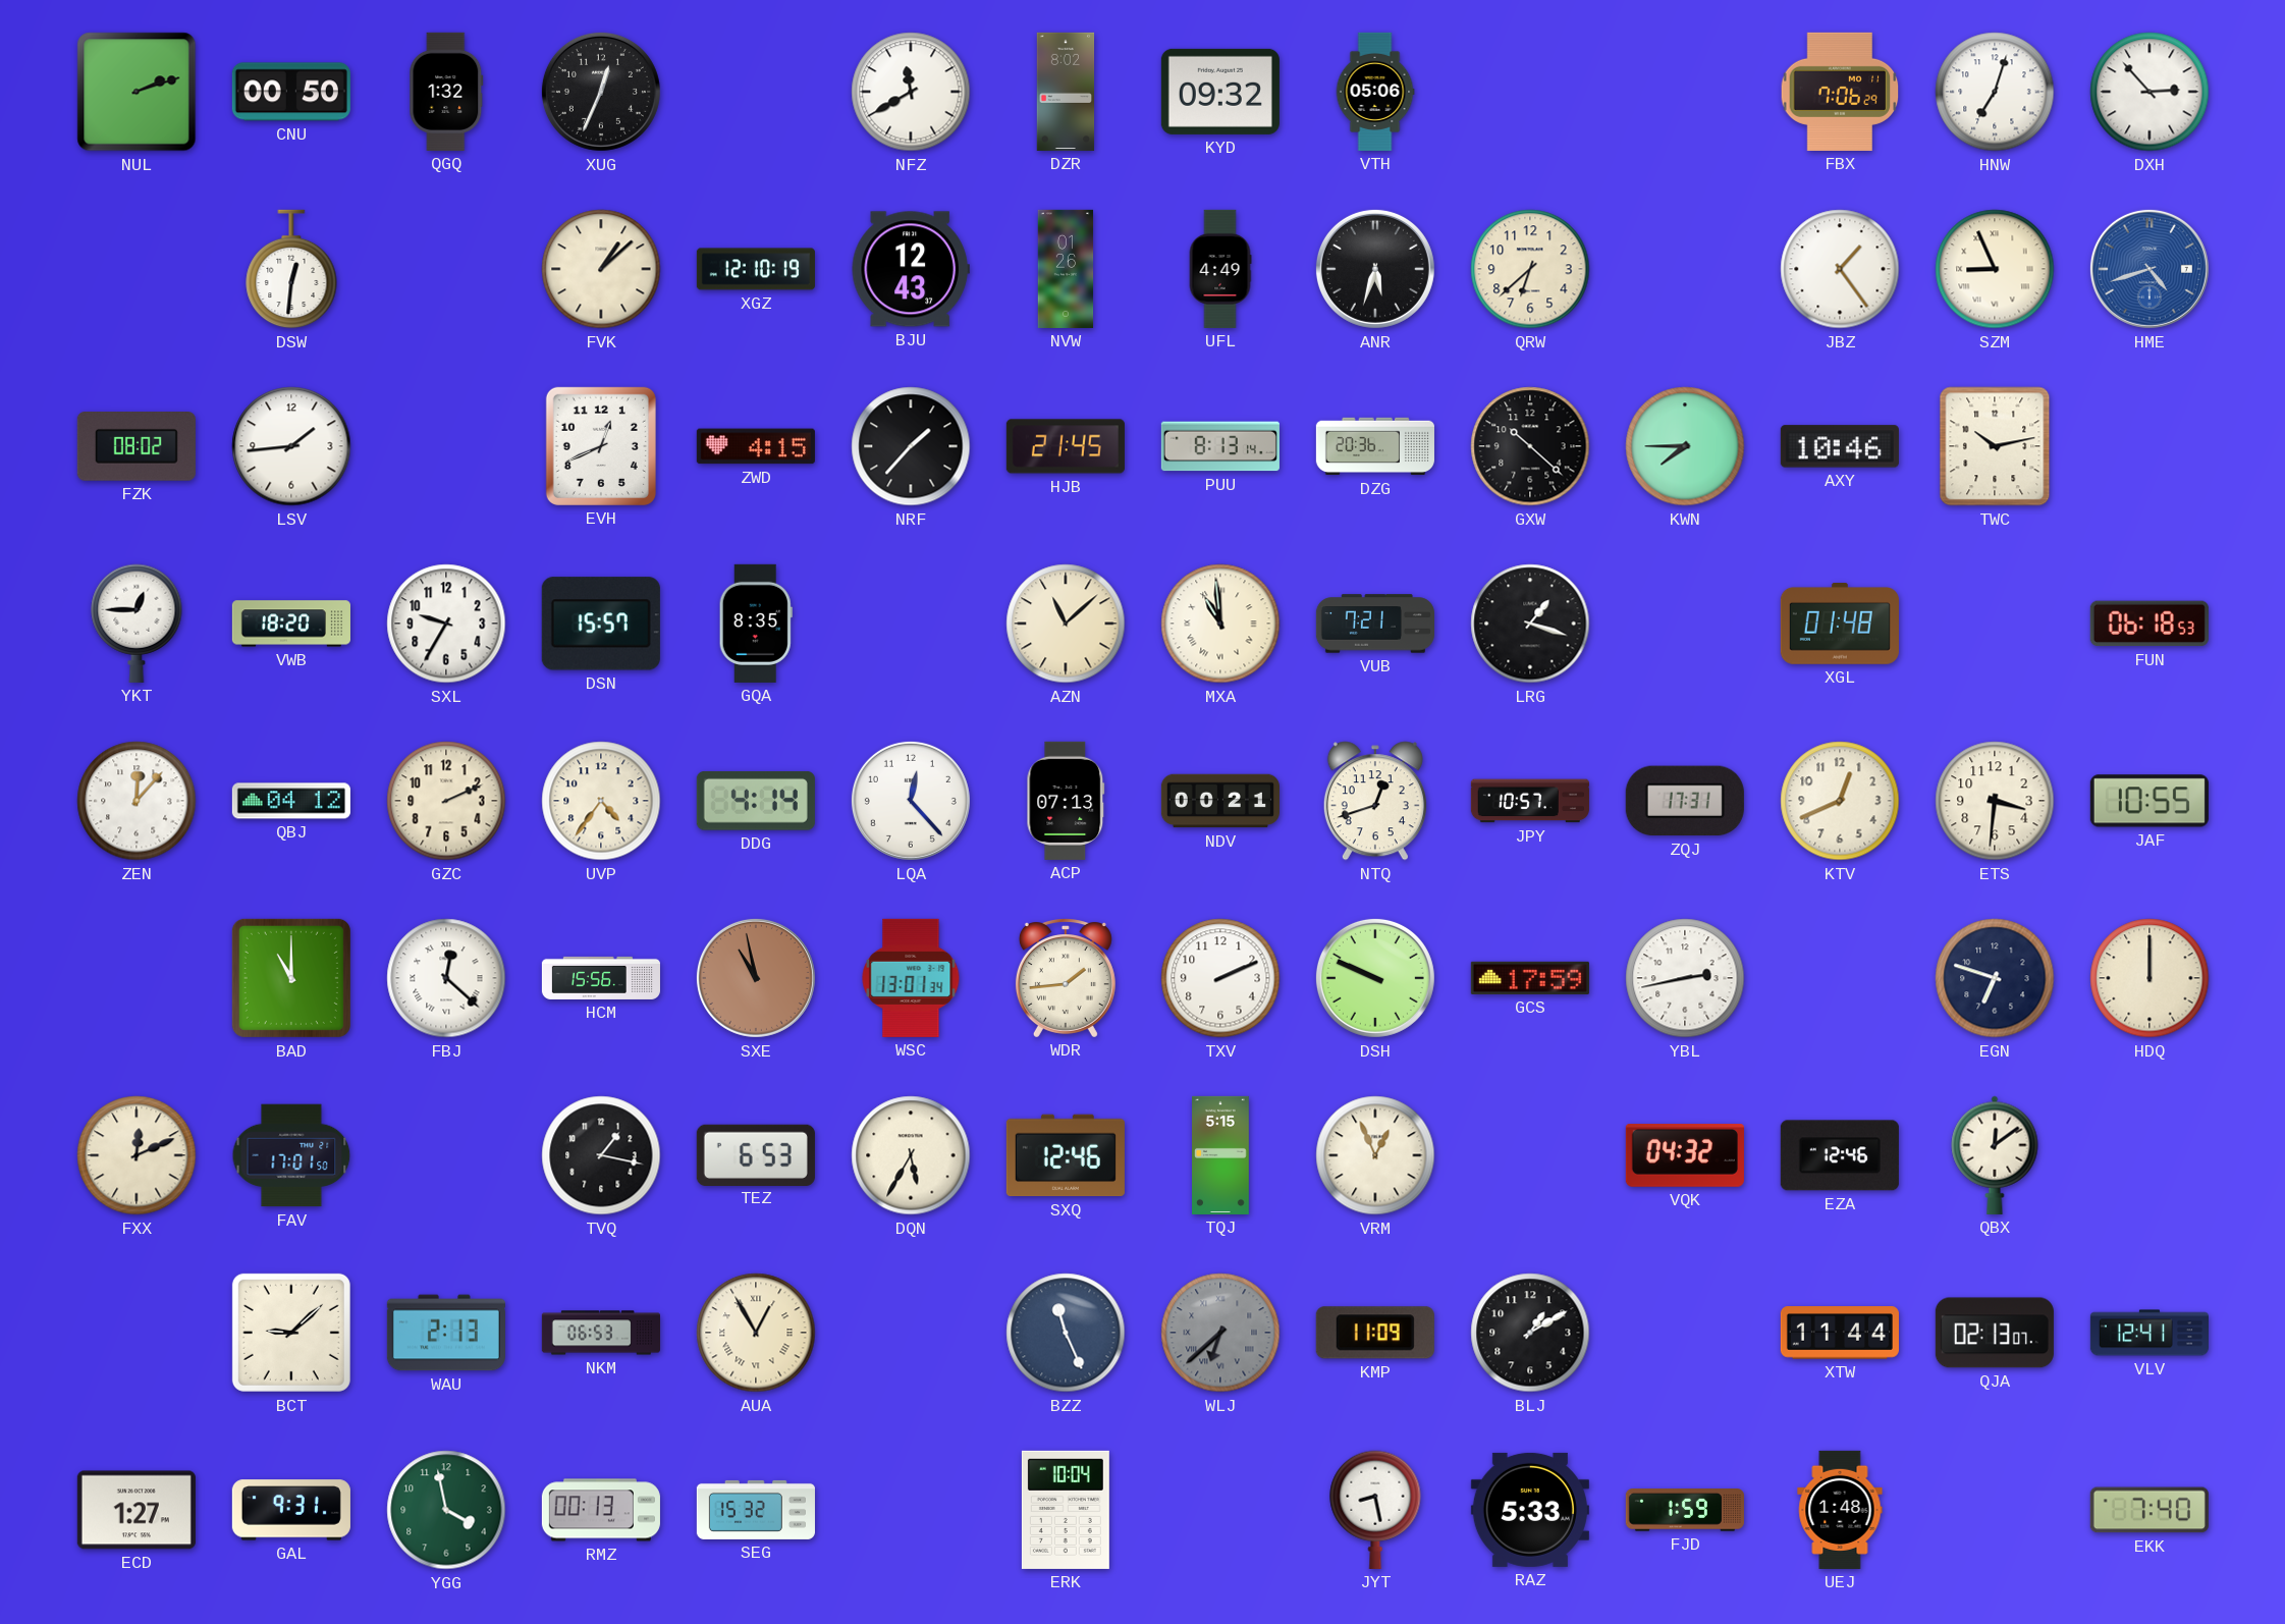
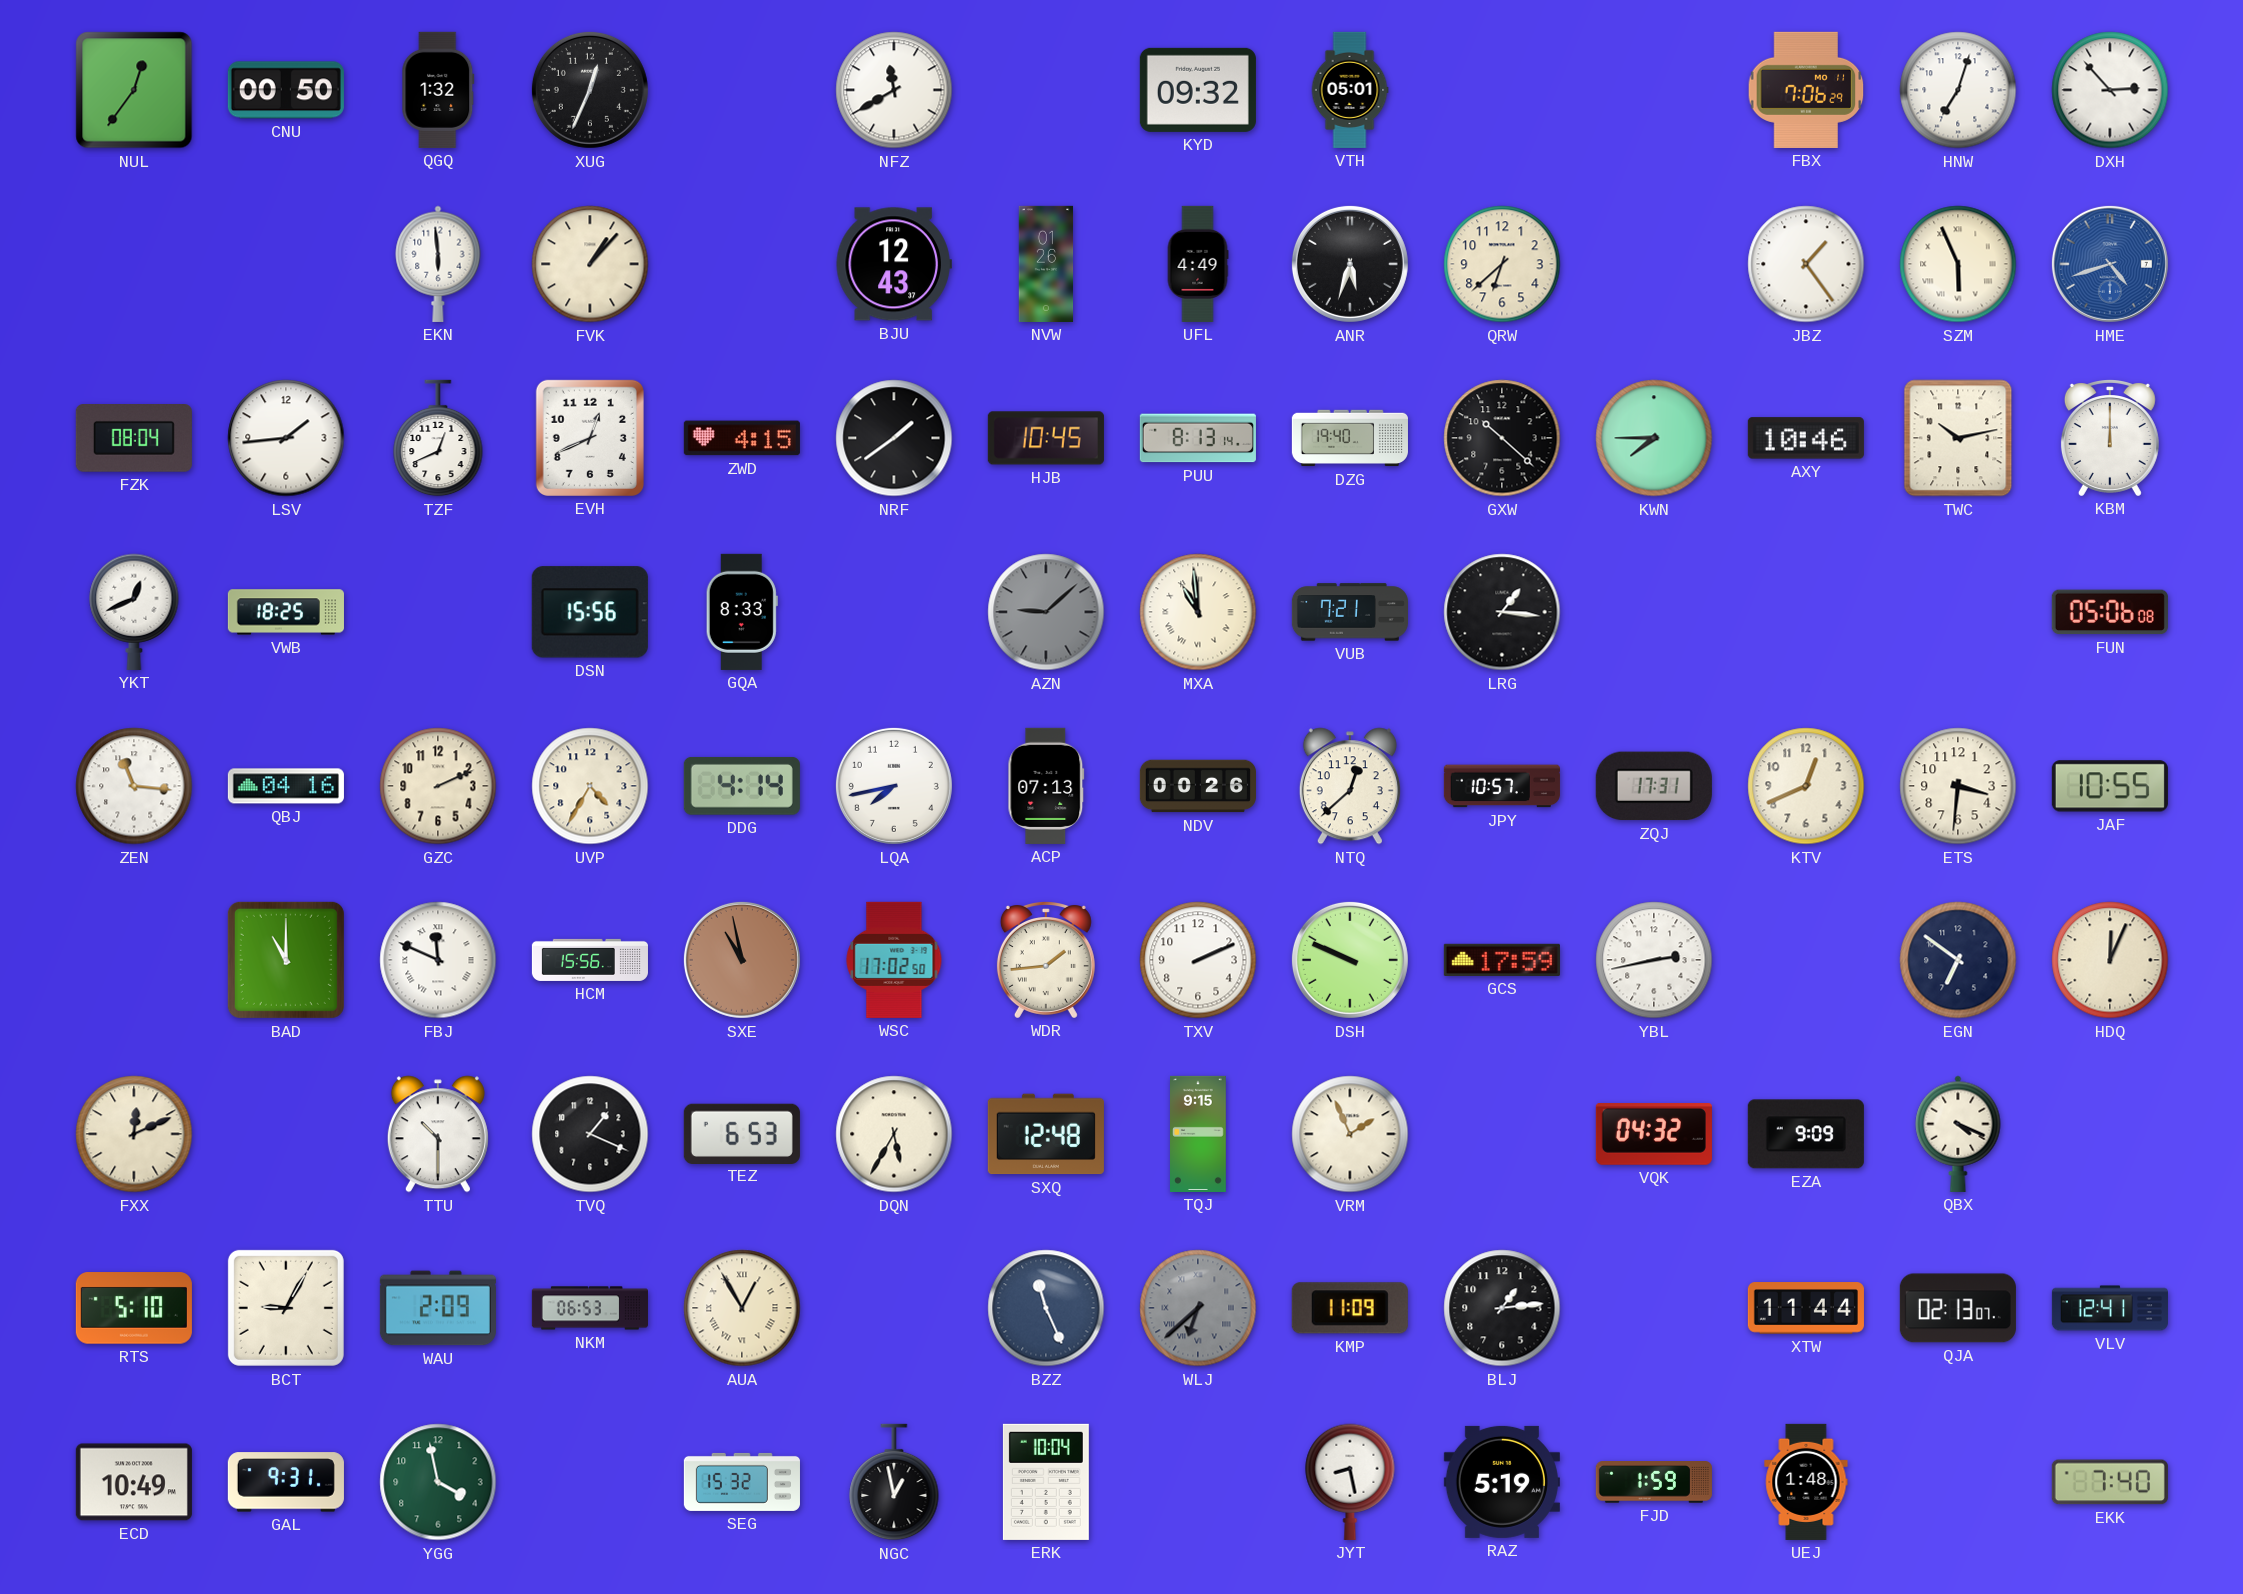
NUL: 2:12 -> 12:36 (134, 90)
DZR: 8:02 -> none (1066, 92)
VTH: 05:06 -> 05:01 (1350, 90)
DSW: 12:31 -> none (291, 269)
EKN: none -> 5:59 (438, 264)
FVK: 1:08 -> 1:07 (590, 264)
XGZ: 12:10 -> none (756, 269)
SZM: 8:56 -> 5:56 (1958, 264)
FZK: 08:02 -> 08:04 (134, 439)
TZF: none -> 12:41 (438, 438)
NRF: 1:37 -> 1:39 (894, 438)
HJB: 21:45 -> 10:45 (1046, 438)
DZG: 20:36 -> 19:40 (1350, 438)
KBM: none -> 12:00 (2110, 438)
YKT: 12:45 -> 12:41 (134, 612)
VWB: 18:20 -> 18:25 (286, 612)
SXL: 9:35 -> none (446, 624)
DSN: 15:57 -> 15:56 (590, 612)
GQA: 8:35 -> 8:33 (742, 612)
AZN: 11:08 -> 9:08 (1046, 612)
AZN dial: cream -> grey (1046, 612)
LRG: 1:18 -> 1:16 (1502, 612)
XGL: 01:48 -> none (1840, 625)
FUN: 06:18 -> 05:06 (2110, 612)
ZEN: 12:07 -> 11:16 (134, 786)
QBJ: 04:12 -> 04:16 (286, 786)
UVP: 4:36 -> 4:35 (590, 786)
LQA: 12:23 -> 7:43 (894, 786)
NDV: 00:21 -> 00:26 (1198, 786)
NTQ: 12:42 -> 12:38 (1350, 786)
FBJ: 12:22 -> 11:49 (438, 960)
WSC: 13:01 -> 17:02 (894, 960)
EGN: 6:48 -> 6:51 (1958, 960)
HDQ: 12:00 -> 12:04 (2110, 960)
FAV: 17:01 -> none (291, 1155)
TTU: none -> 10:30 (438, 1134)
TVQ: 1:17 -> 1:19 (590, 1134)
SXQ: 12:46 -> 12:48 (1046, 1134)
TQJ: 5:15 -> 9:15 (1199, 1134)
VRM: 12:56 -> 1:56 (1350, 1134)
EZA: 12:46 -> 9:09 (1806, 1134)
QBX: 12:09 -> 4:19 (1958, 1134)
RTS: none -> 5:10 (134, 1308)
BCT: 9:08 -> 9:05 (286, 1308)
WAU: 2:13 -> 2:09 (438, 1308)
BLJ: 1:10 -> 1:14 (1502, 1308)
ECD: 1:27 -> 10:49 (134, 1482)
RMZ: 00:13 -> none (601, 1510)
NGC: none -> 12:58 (894, 1482)
RAZ: 5:33 -> 5:19 (1502, 1482)
